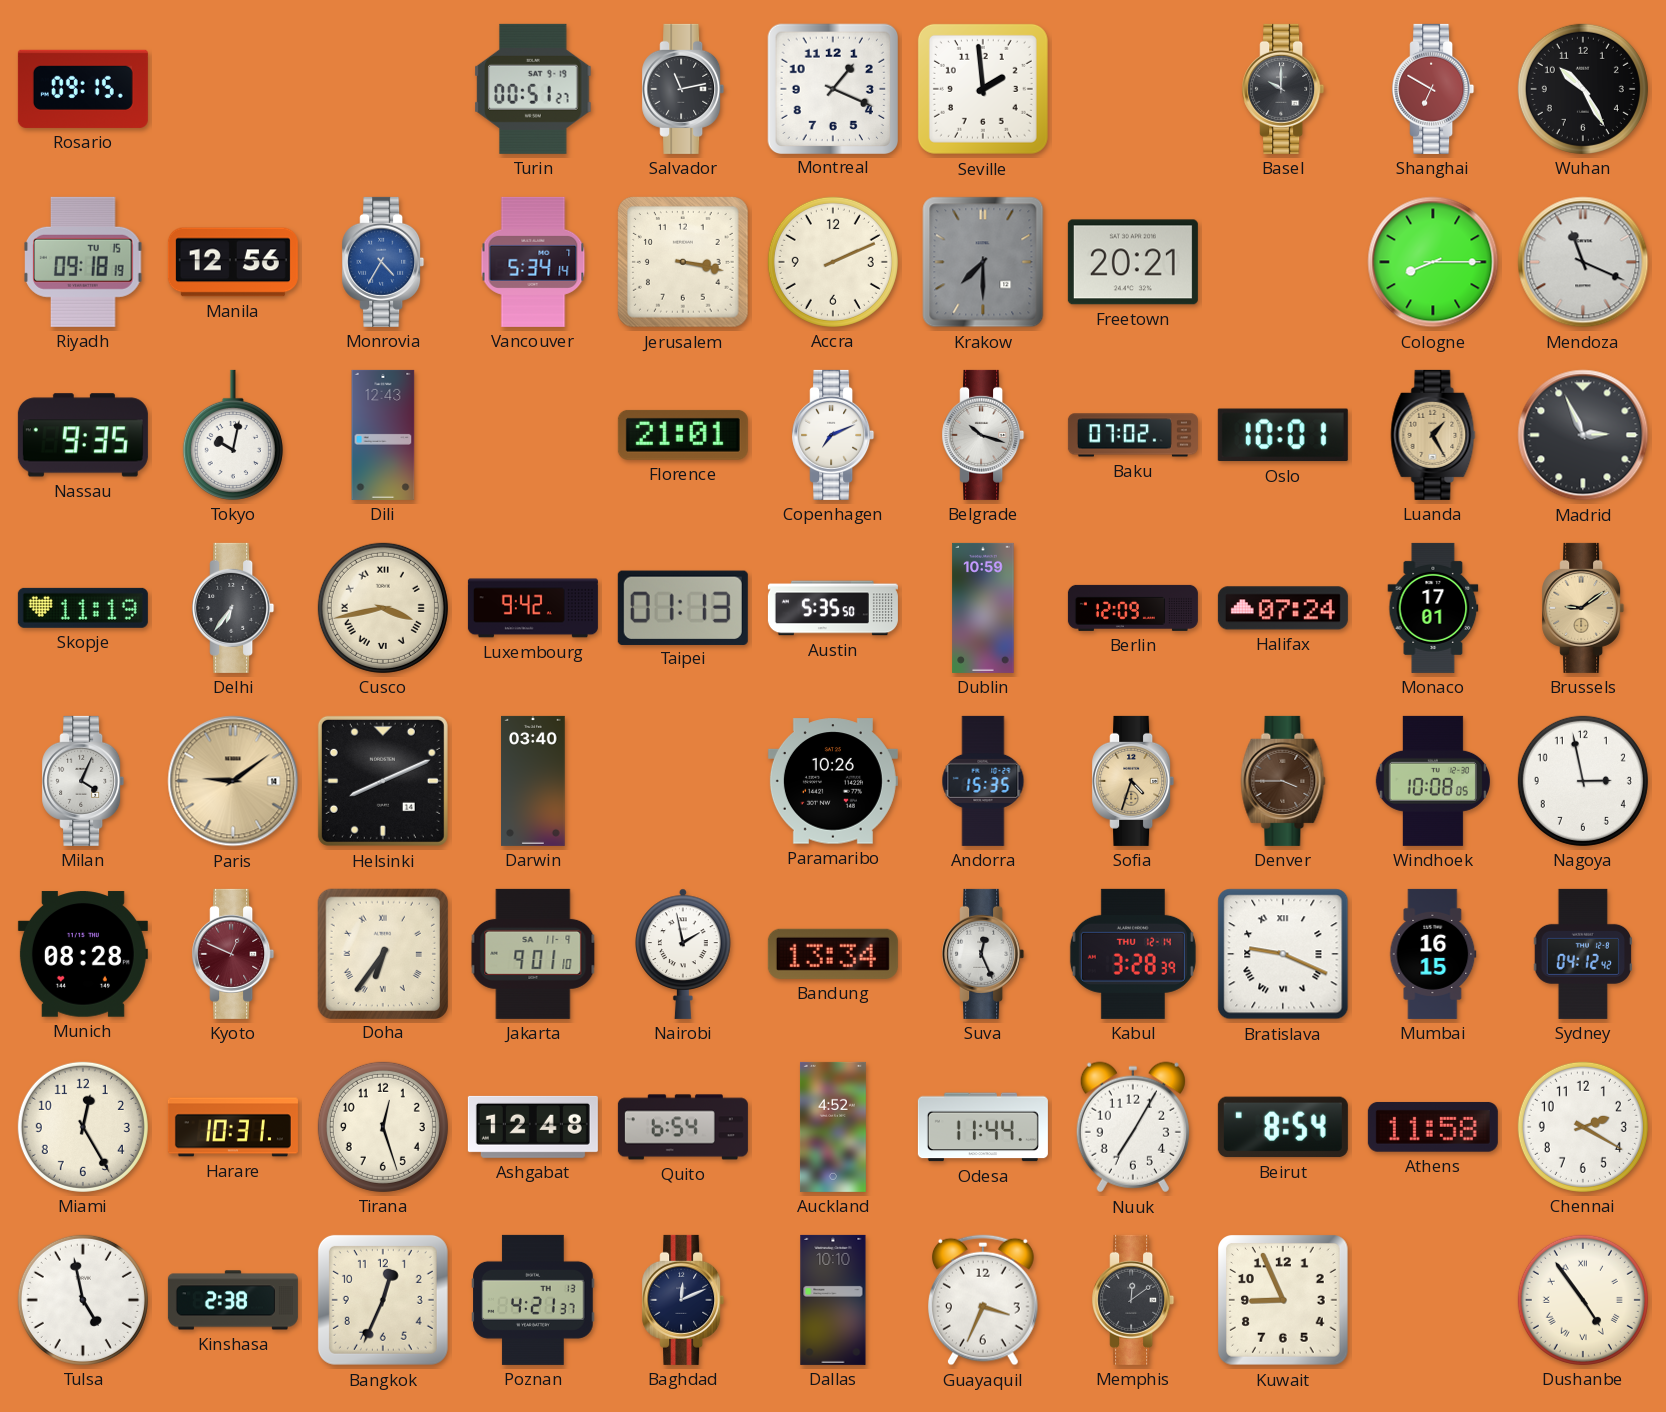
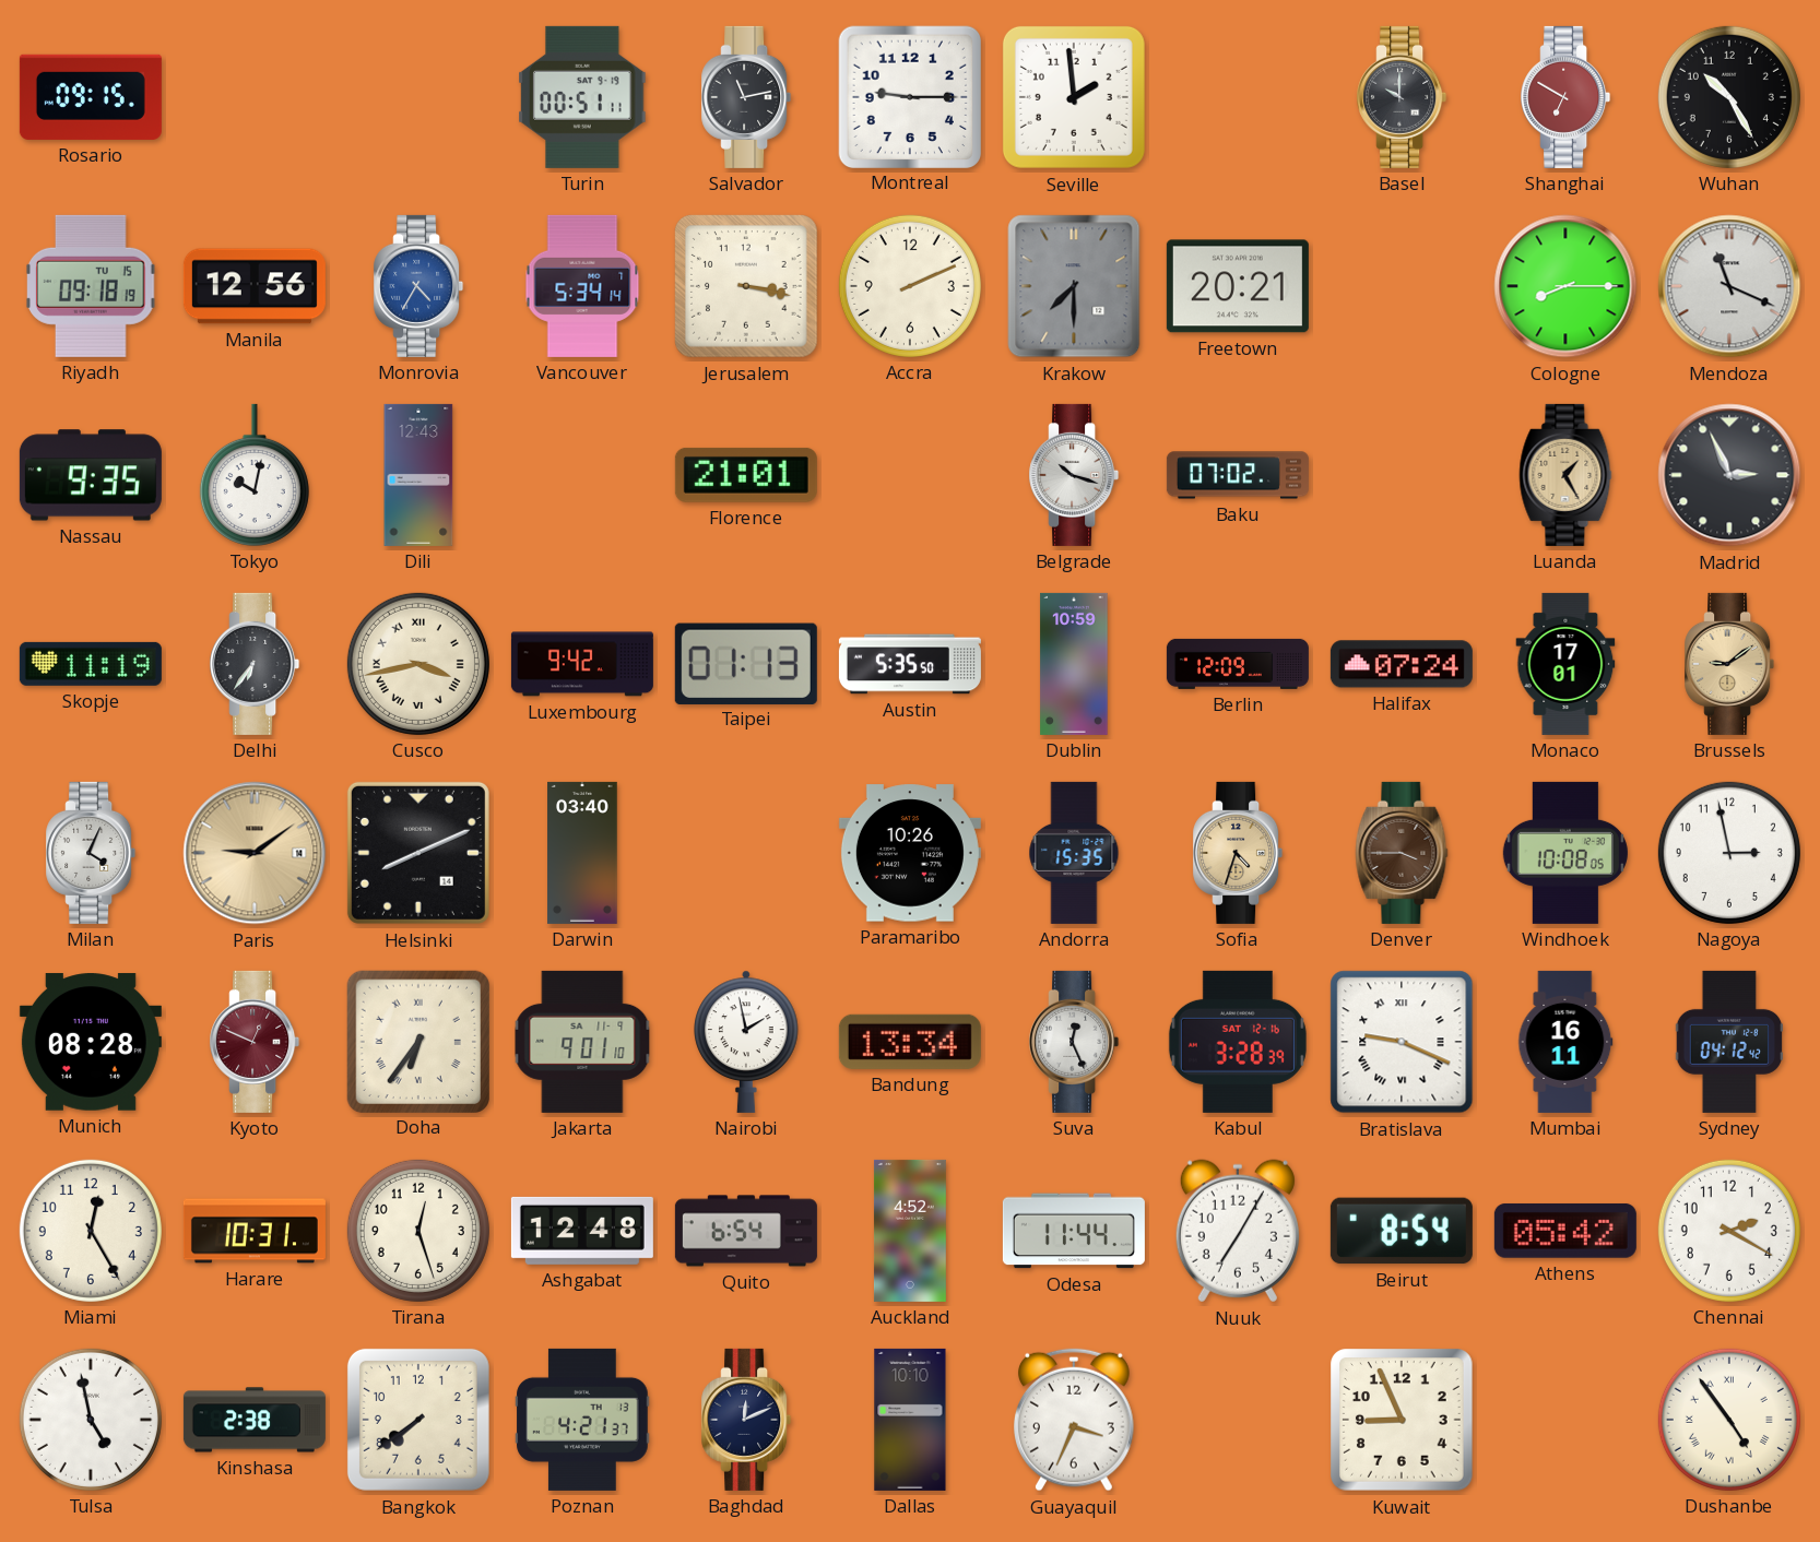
Turin: 00:51:27 -> 00:51:11 (582, 97)
Montreal: 1:19 -> 9:15 (909, 96)
Copenhagen: 7:11 -> none (833, 435)
Oslo: 10:01 -> none (1283, 435)
Kabul date: THU 12-14 -> SAT 12-16 (1238, 1042)
Mumbai: 16:15 -> 16:11 (1565, 1042)
Athens: 11:58 -> 05:42 (1565, 1231)
Bangkok: 12:34 -> 7:39 (418, 1420)
Memphis: 12:09 -> none (1133, 1300)
